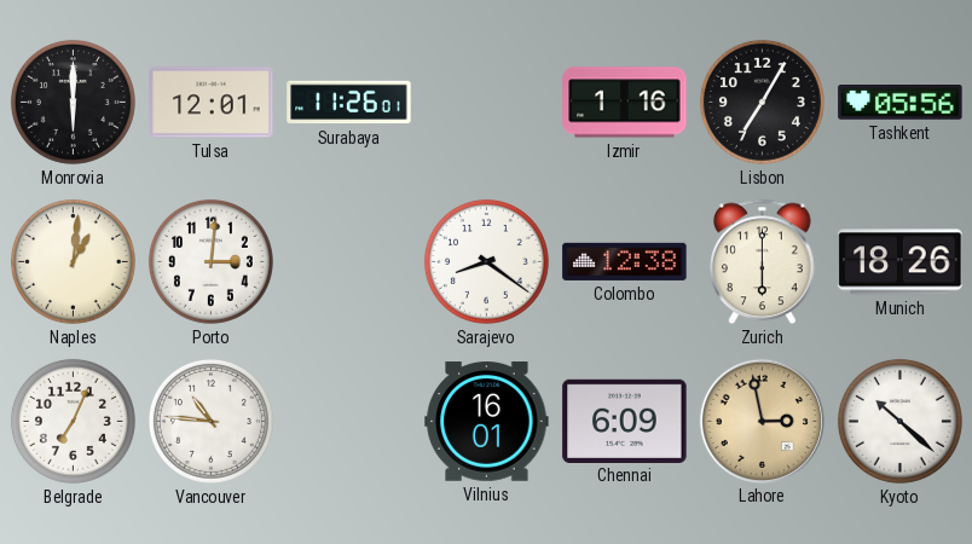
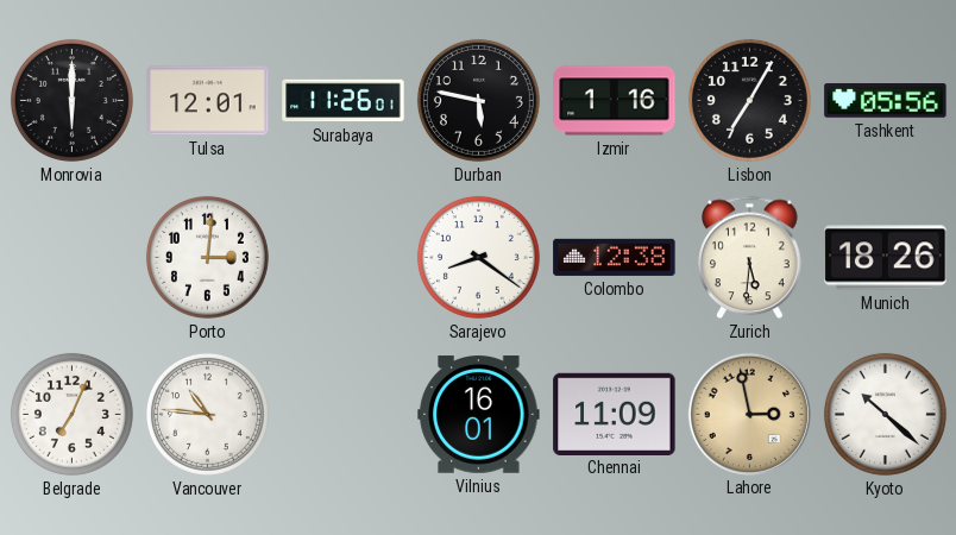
Durban: none -> 5:47 (478, 100)
Naples: 1:01 -> none (73, 261)
Zurich: 6:00 -> 5:31 (750, 258)
Chennai: 6:09 -> 11:09 (615, 414)
